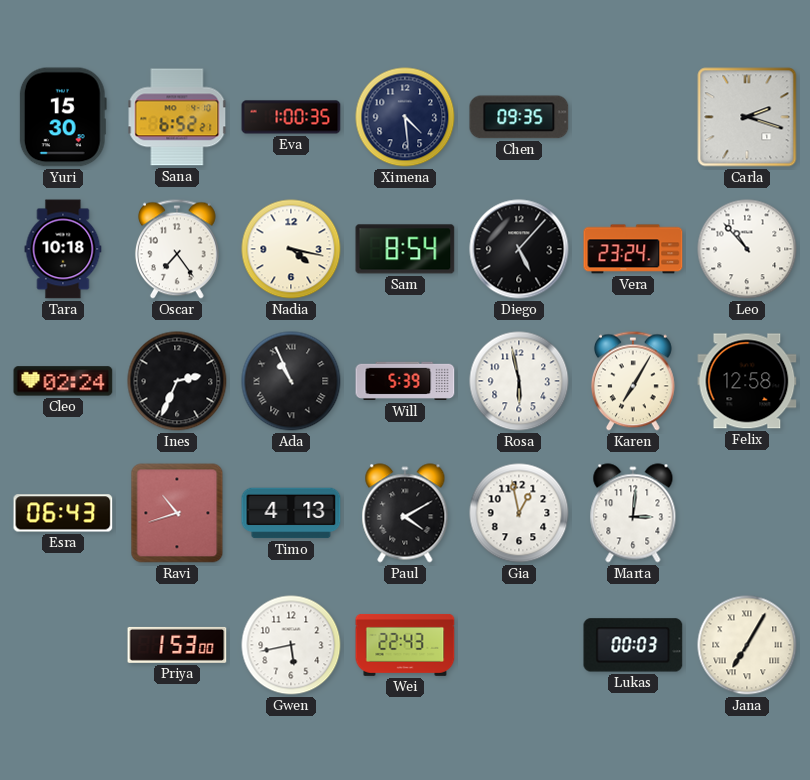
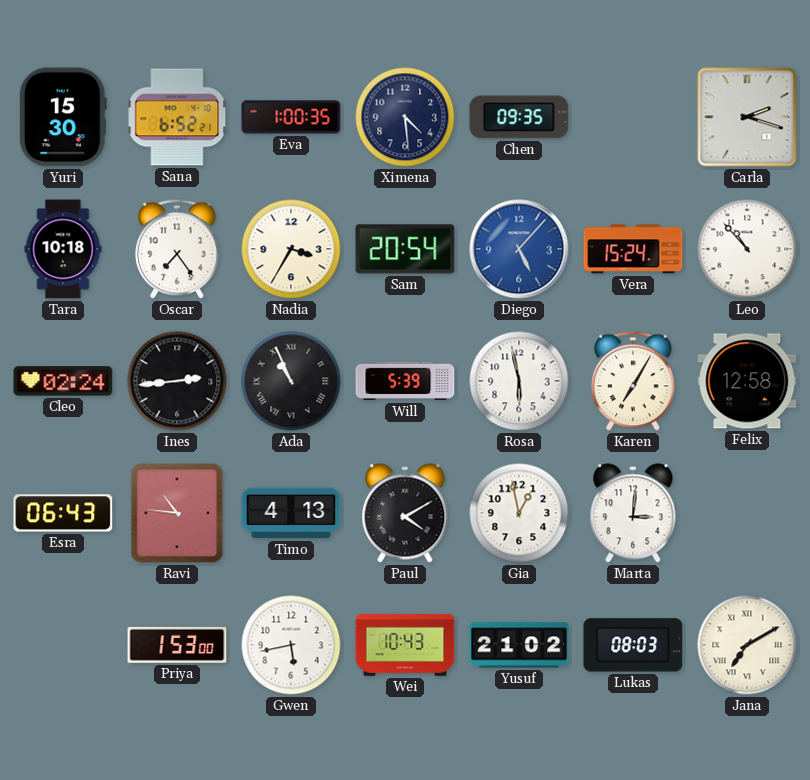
Nadia: 4:17 -> 3:35 (291, 249)
Sam: 8:54 -> 20:54 (405, 249)
Diego dial: black -> blue (519, 249)
Vera: 23:24 -> 15:24 (633, 249)
Ines: 2:34 -> 2:44 (177, 381)
Ravi: 10:42 -> 10:46 (177, 513)
Wei: 22:43 -> 10:43 (405, 645)
Yusuf: none -> 21:02 (519, 645)
Lukas: 00:03 -> 08:03 (633, 645)
Jana: 7:05 -> 7:10 (747, 645)
